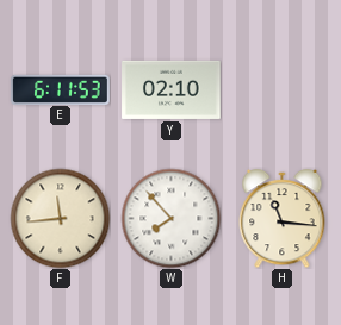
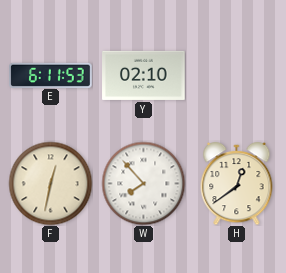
F: 11:44 -> 12:32 (50, 183)
H: 11:16 -> 12:39 (237, 183)
